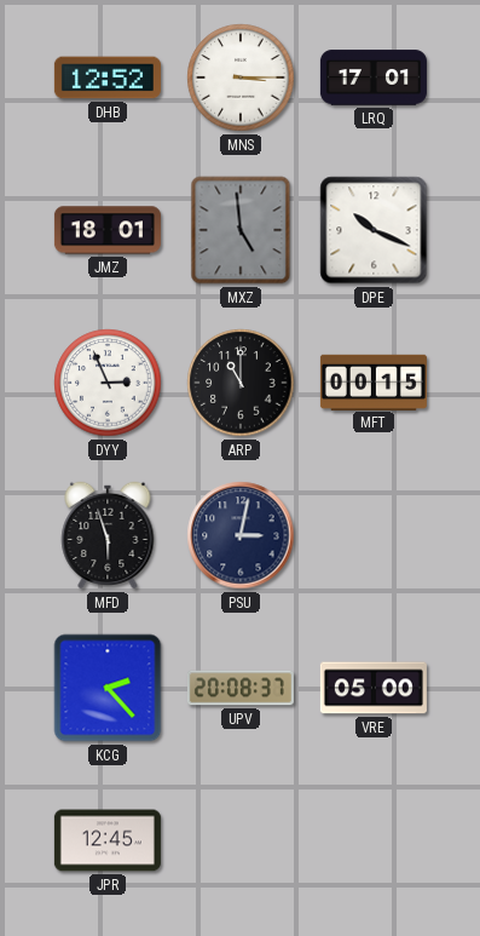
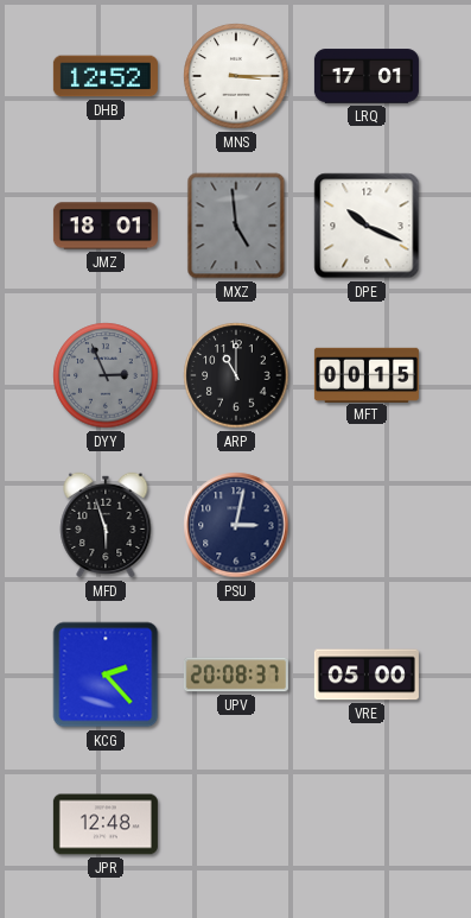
DYY dial: white -> grey (106, 375)
JPR: 12:45 -> 12:48 (106, 824)
